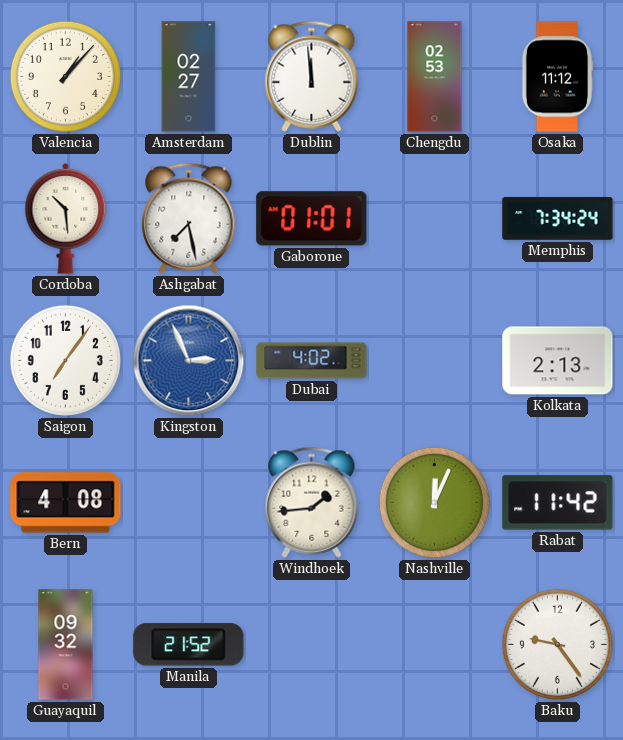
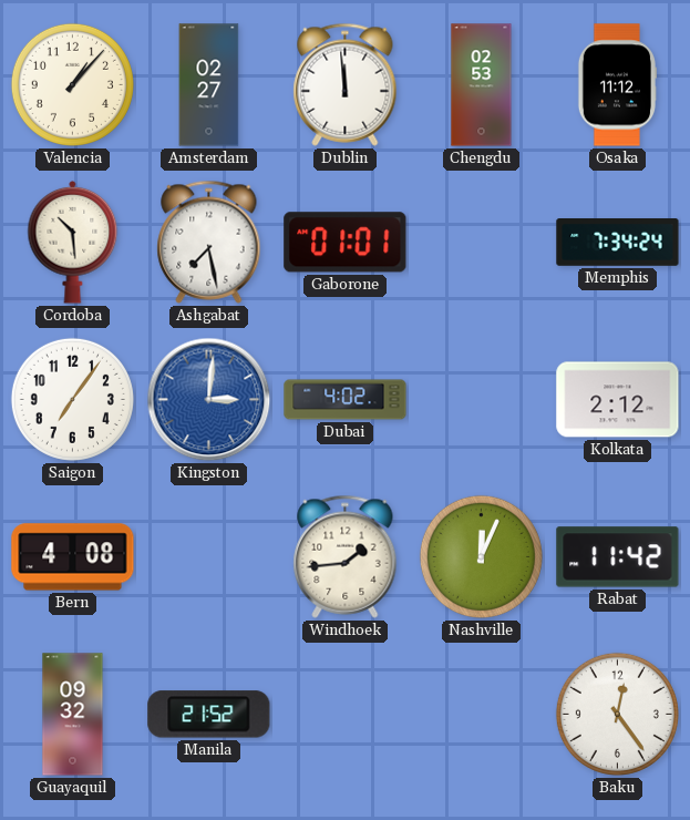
Kingston: 2:56 -> 3:01 (209, 400)
Kolkata: 2:13 -> 2:12 (618, 400)
Baku: 9:24 -> 12:24 (617, 714)
